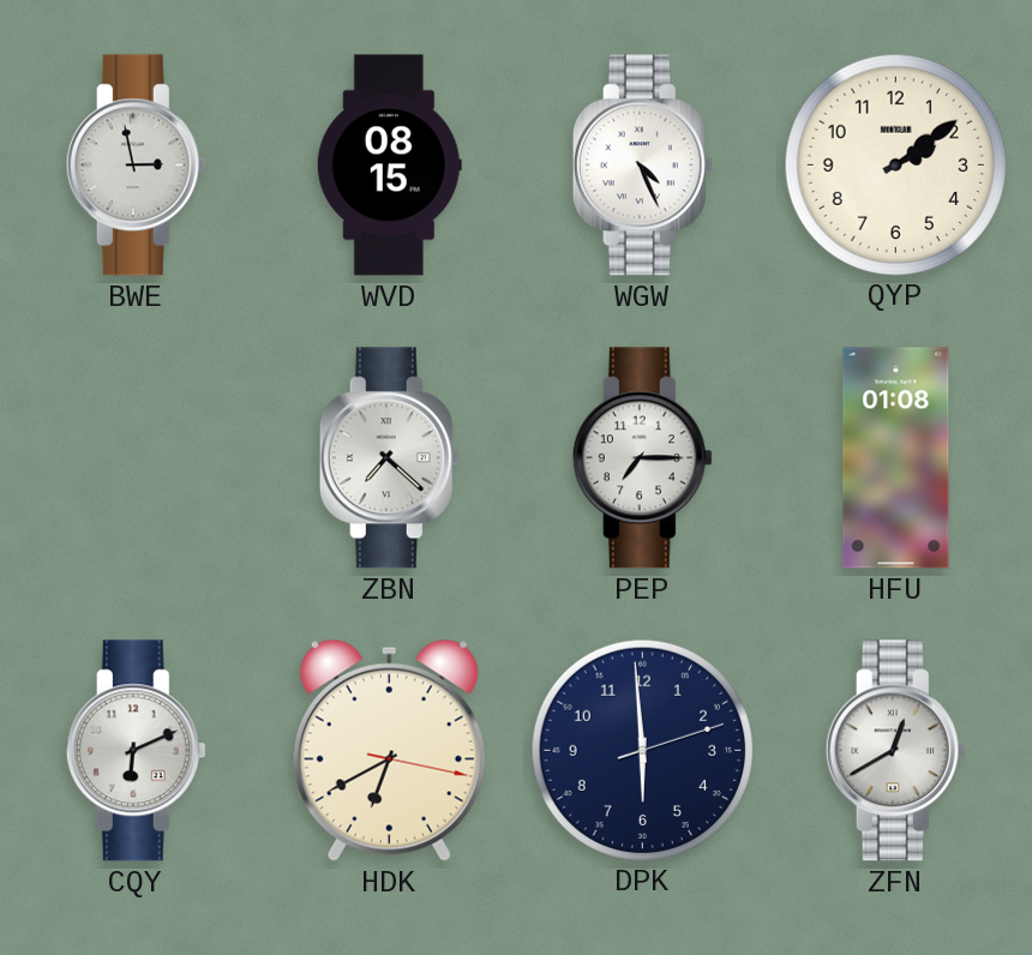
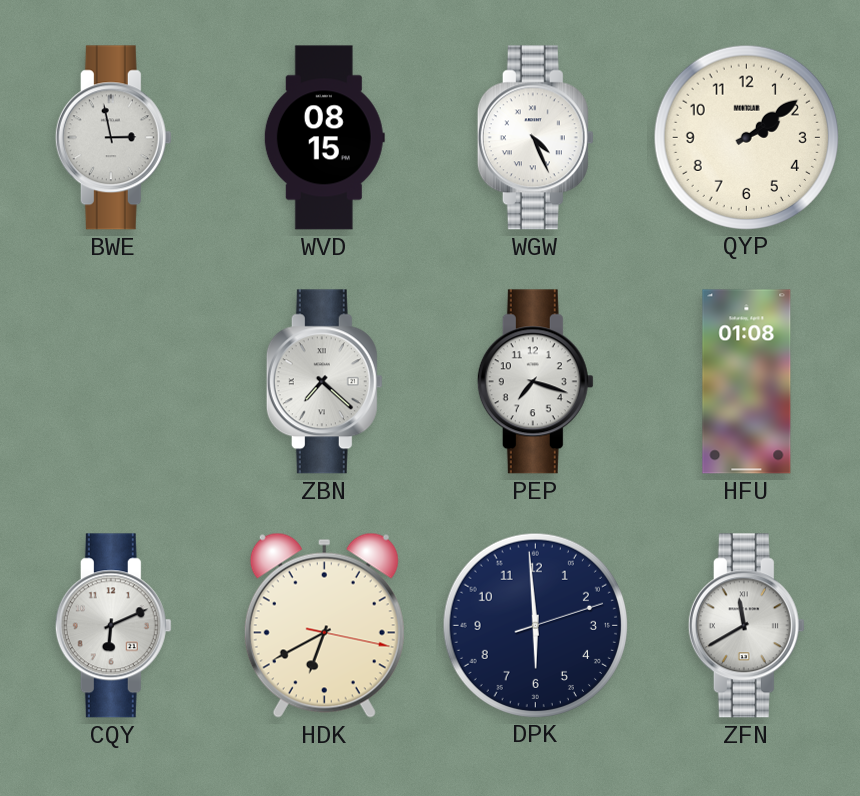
PEP: 7:15 -> 7:18 (535, 382)
ZFN: 12:40 -> 11:40 (746, 626)
